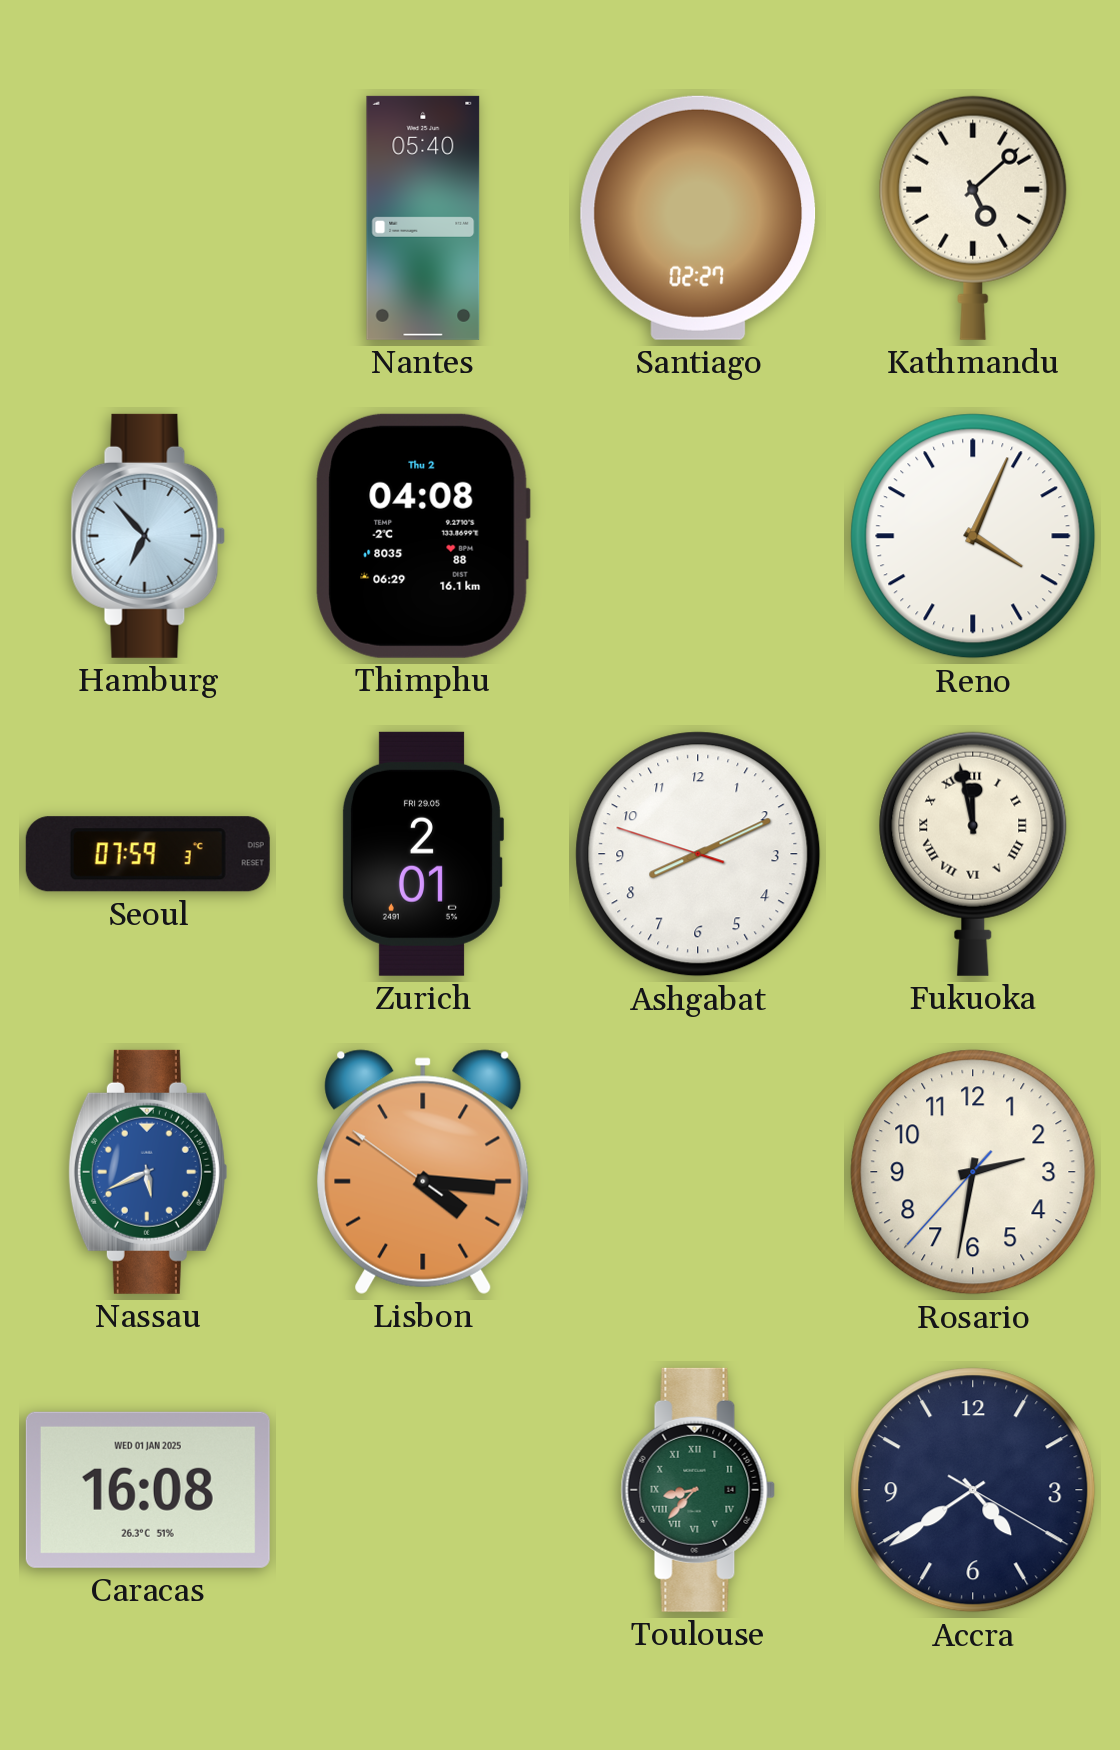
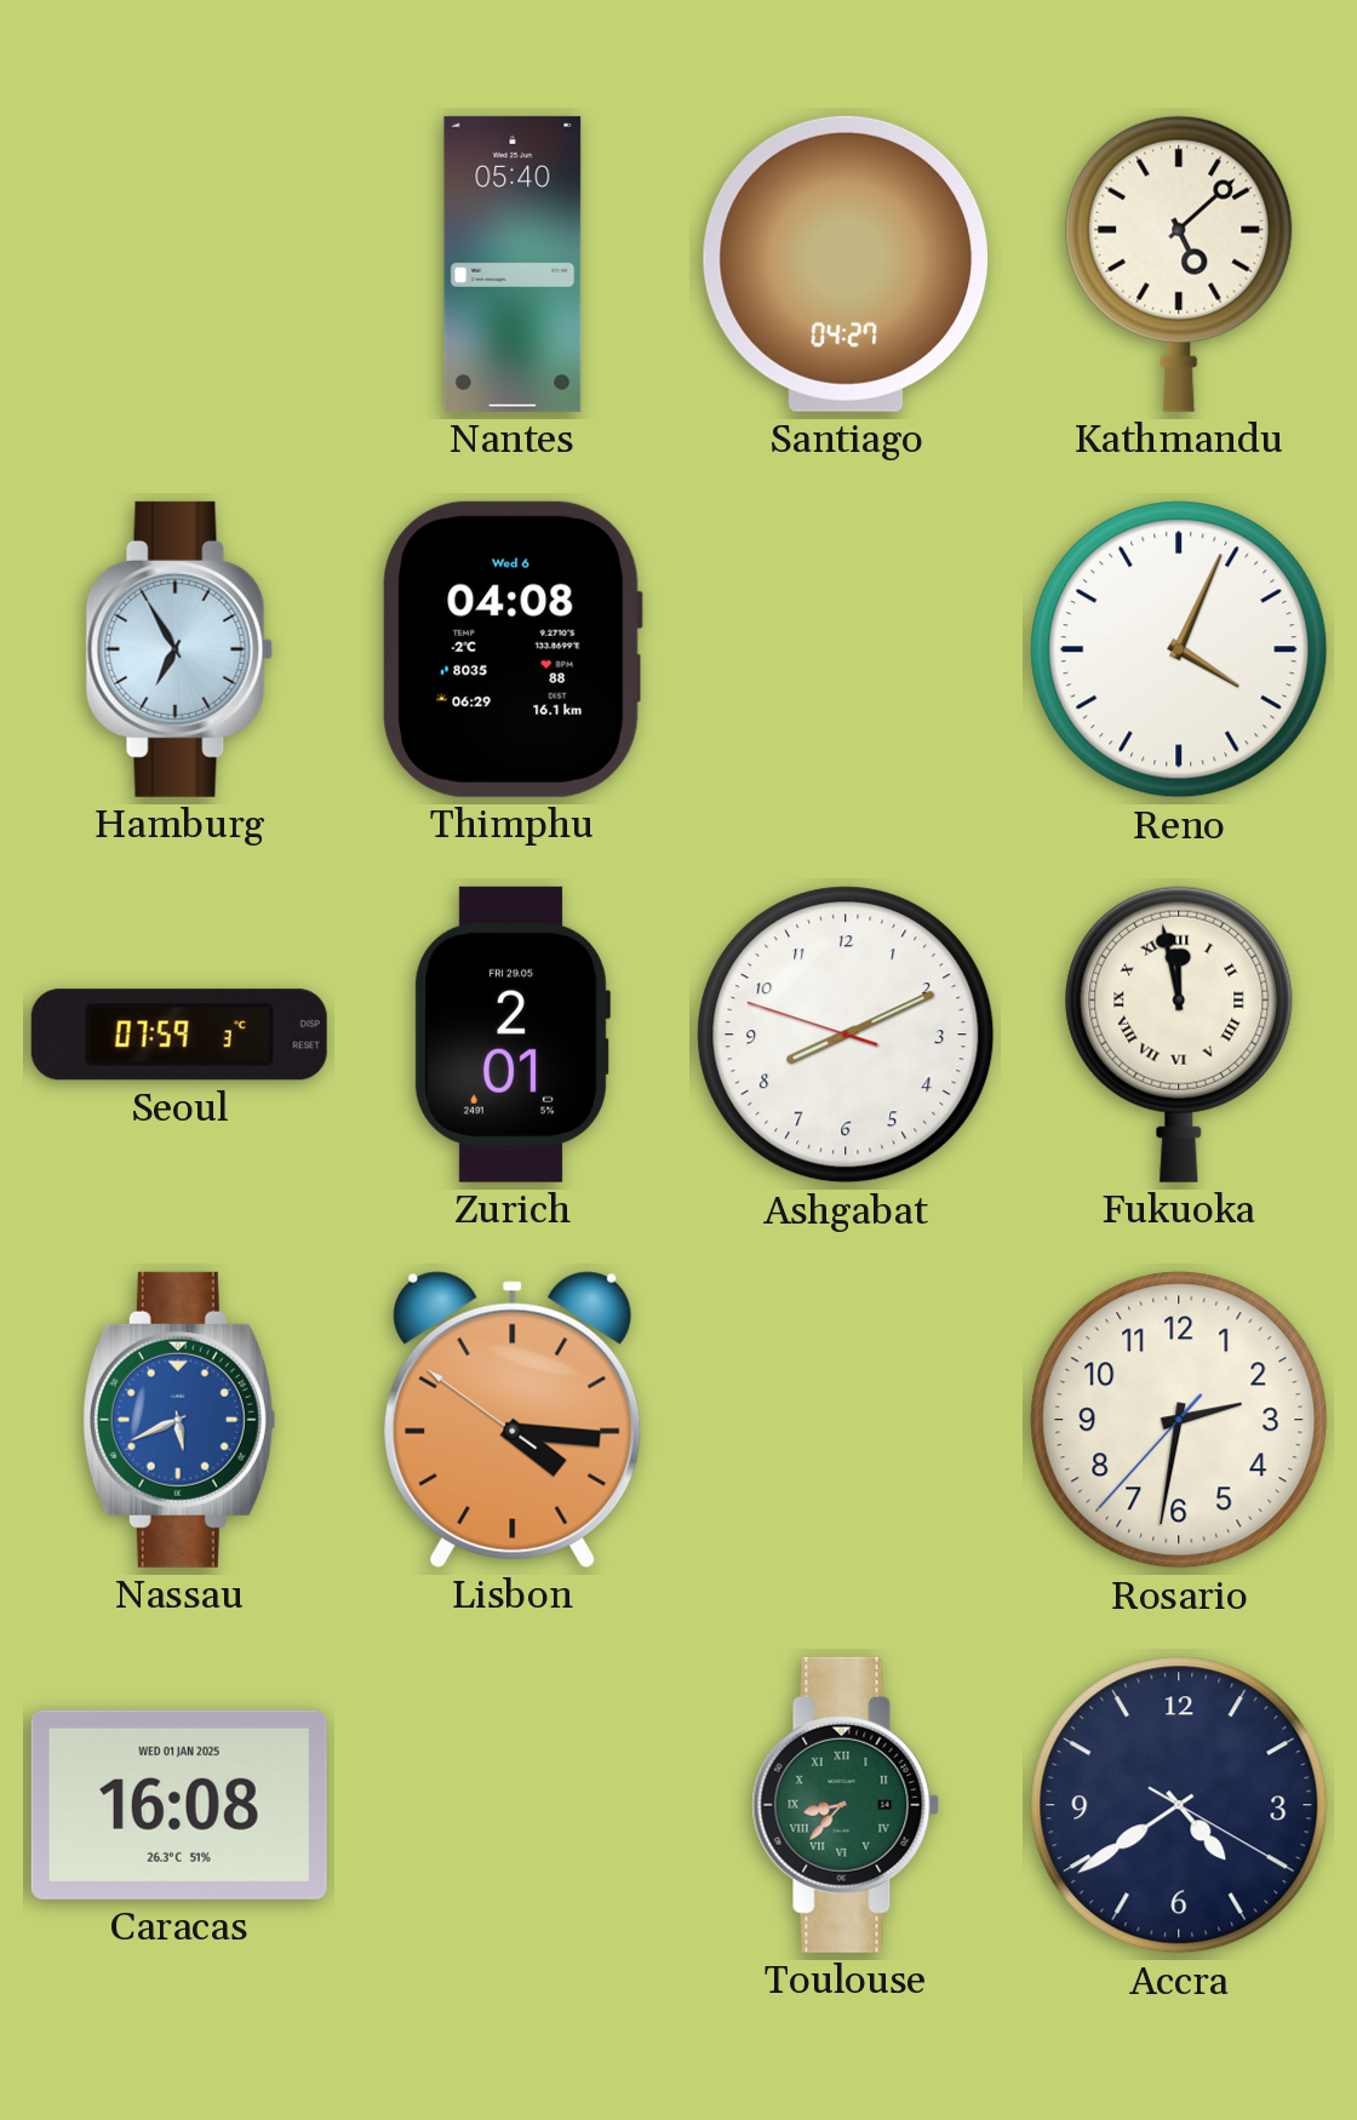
Santiago: 02:27 -> 04:27 (846, 264)
Hamburg: 6:53 -> 6:55 (179, 649)
Thimphu date: Thu 2 -> Wed 6 (513, 649)
